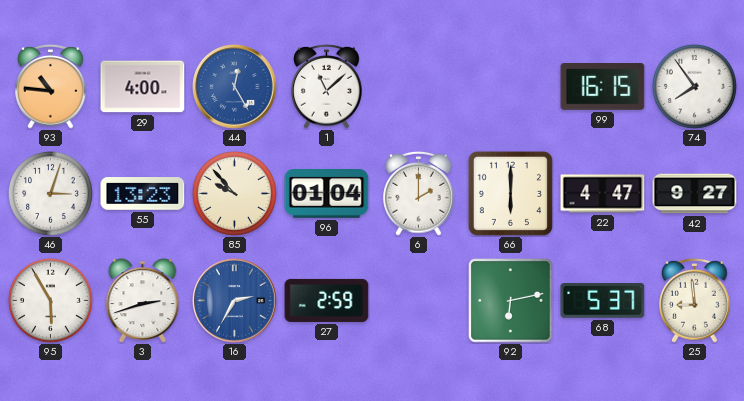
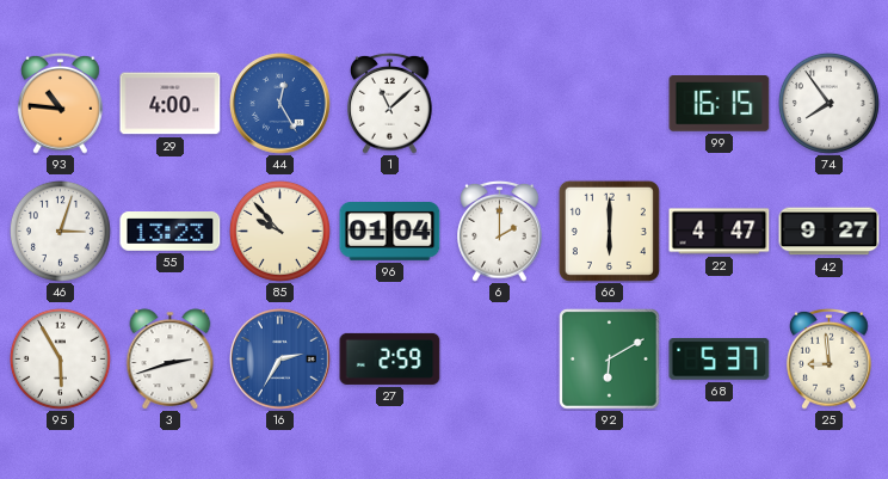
92: 6:13 -> 6:10 (610, 360)
